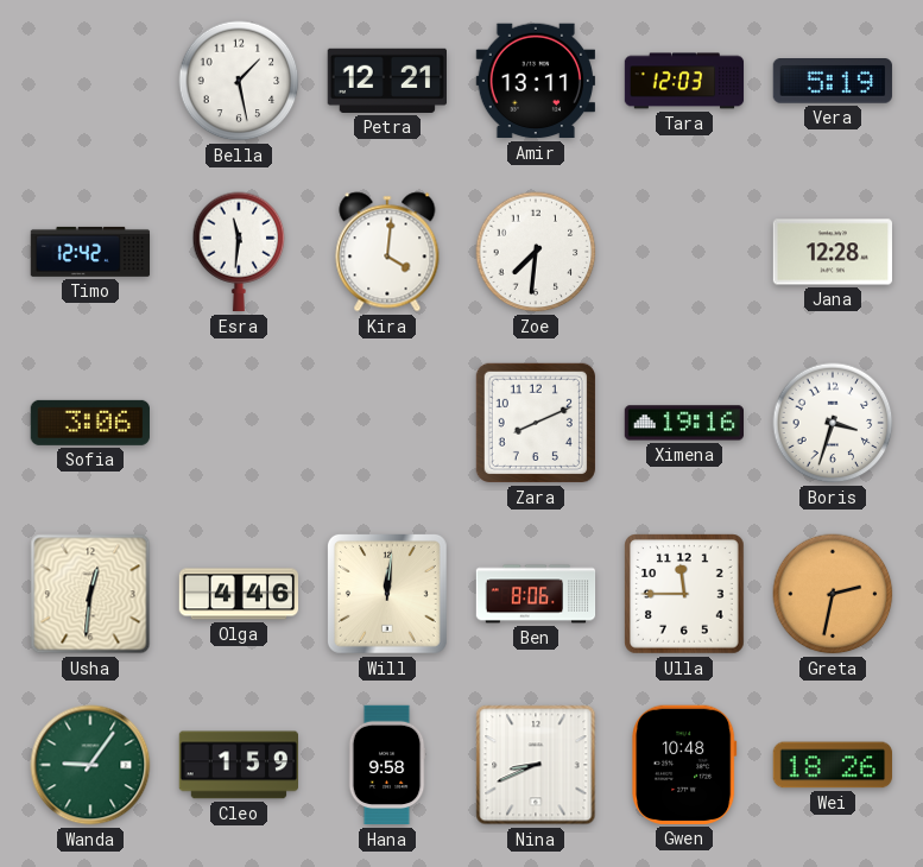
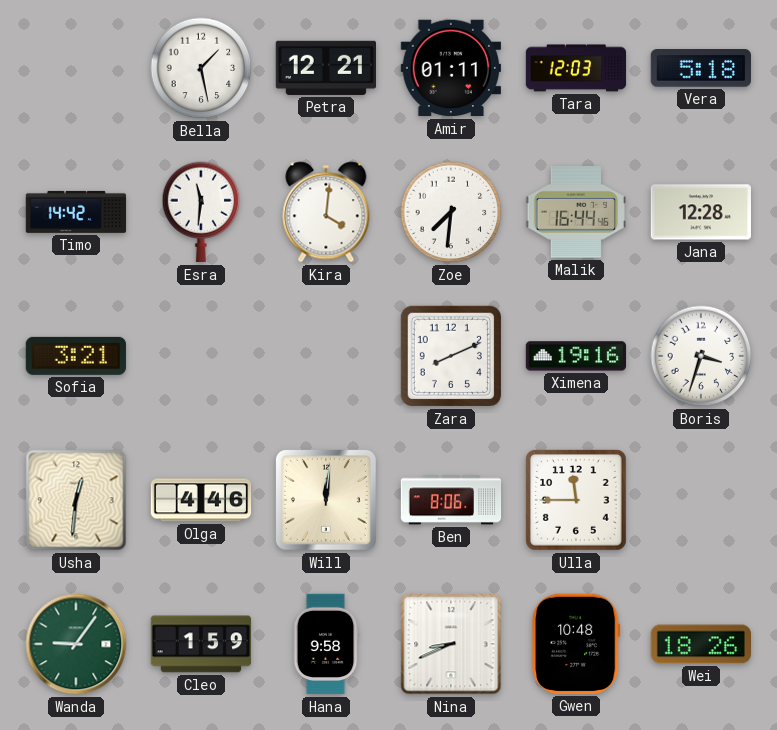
Amir: 13:11 -> 01:11 (450, 68)
Vera: 5:19 -> 5:18 (701, 69)
Timo: 12:42 -> 14:42 (76, 212)
Malik: none -> 16:44 (575, 212)
Sofia: 3:06 -> 3:21 (76, 356)
Greta: 2:32 -> none (833, 594)
